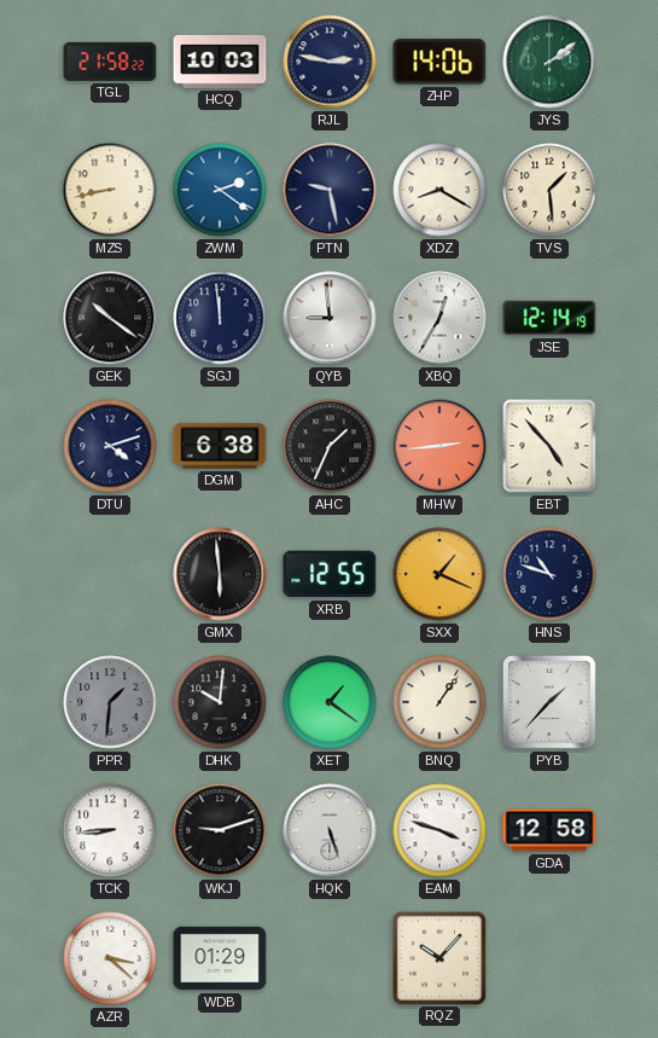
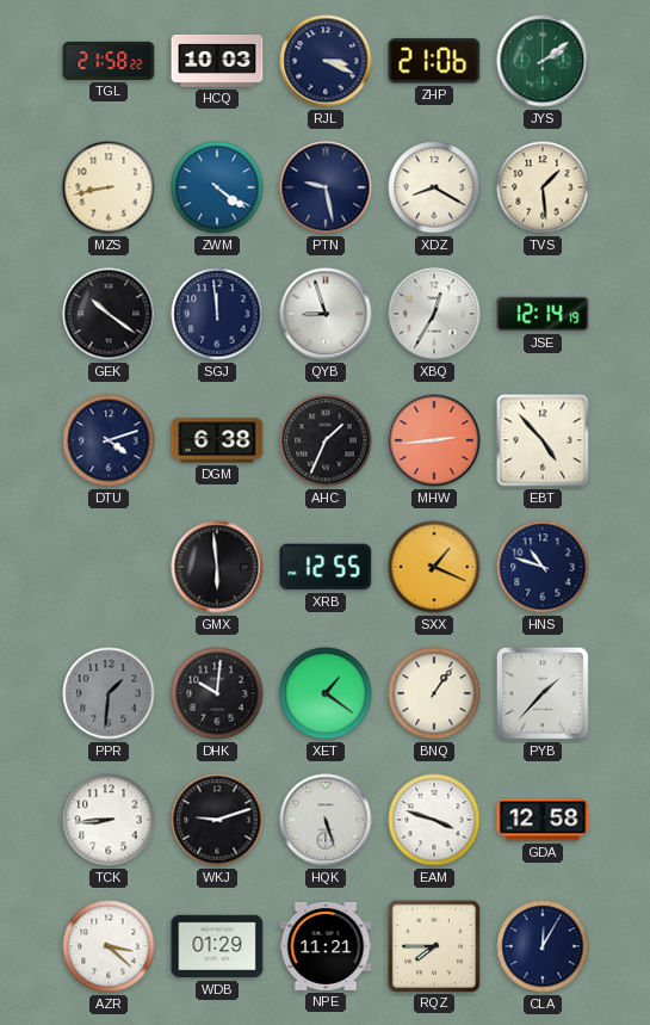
RJL: 2:47 -> 3:19 (326, 61)
ZHP: 14:06 -> 21:06 (434, 61)
ZWM: 2:21 -> 4:21 (217, 187)
QYB: 8:59 -> 8:57 (326, 314)
NPE: none -> 11:21 (326, 946)
RQZ: 10:07 -> 7:45 (433, 945)
CLA: none -> 12:05 (543, 946)
